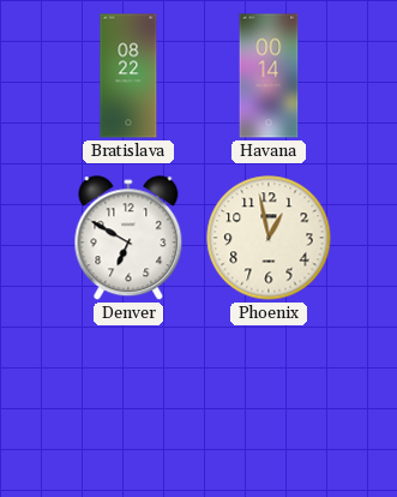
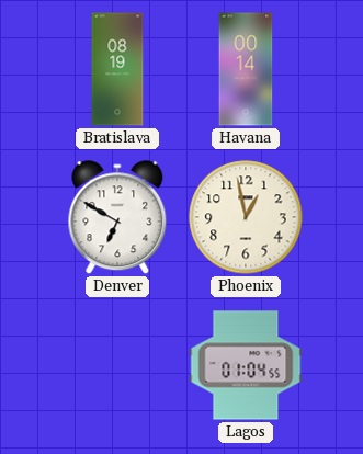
Bratislava: 08:22 -> 08:19 (117, 69)
Lagos: none -> 01:04 (246, 365)
